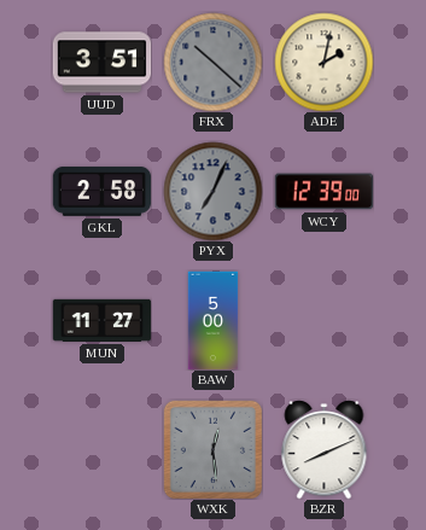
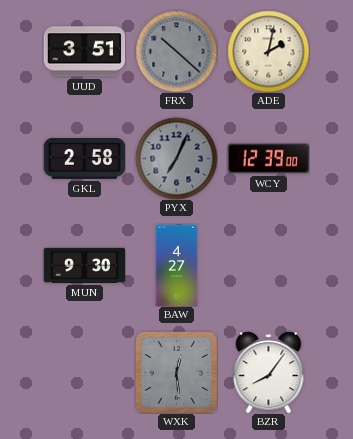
MUN: 11:27 -> 9:30 (84, 265)
BAW: 5:00 -> 4:27 (177, 265)
BZR: 8:11 -> 8:06 (269, 372)
